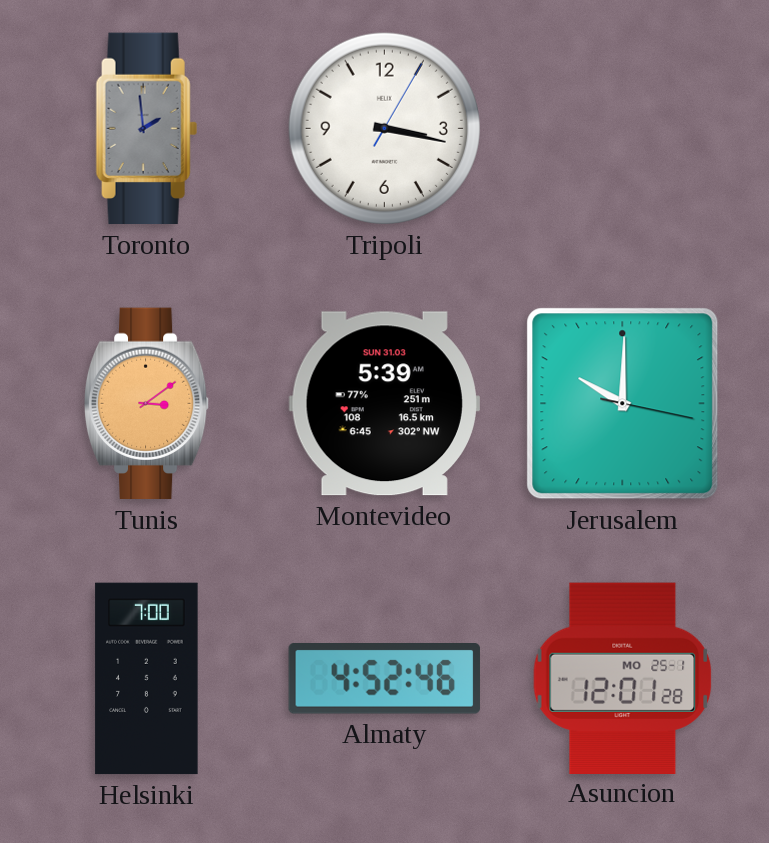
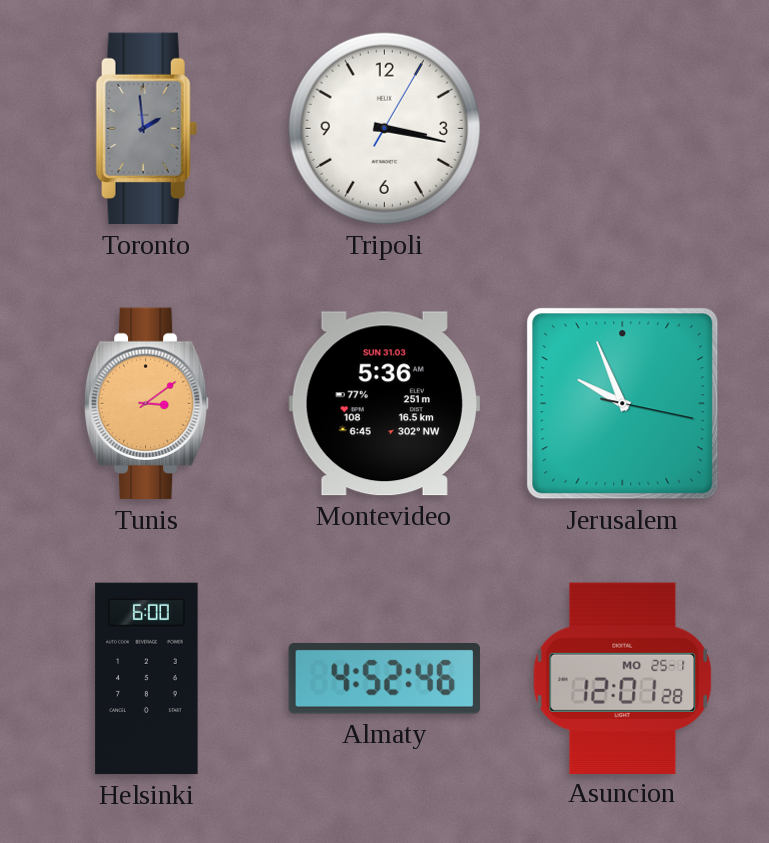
Montevideo: 5:39 -> 5:36 (384, 404)
Jerusalem: 10:00 -> 9:56 (623, 404)
Helsinki: 7:00 -> 6:00 (147, 679)
